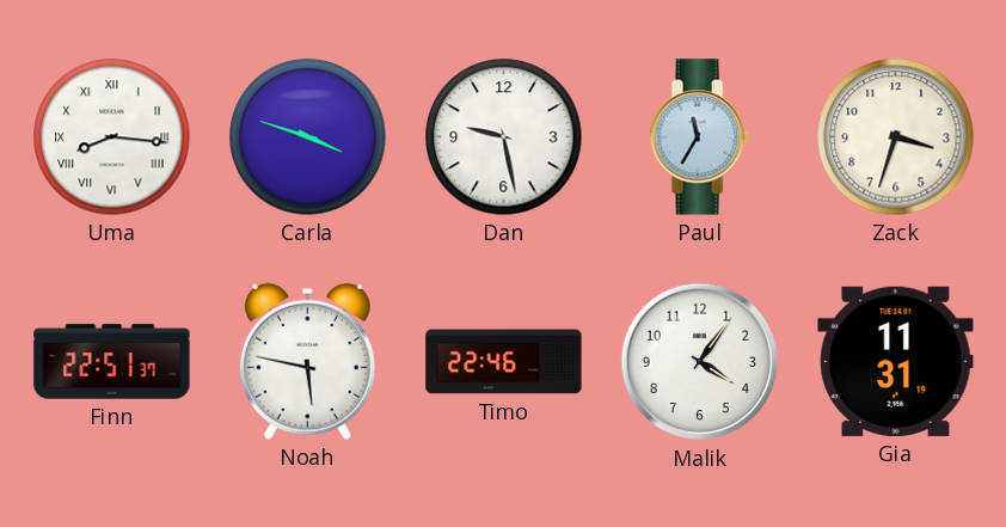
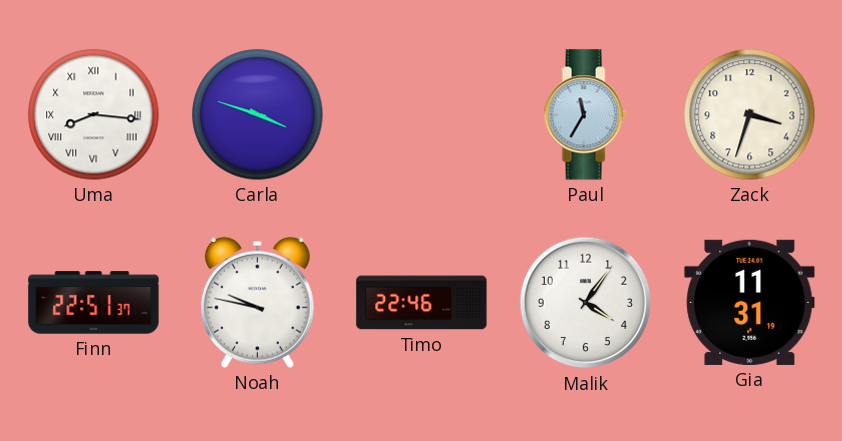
Dan: 9:28 -> none (504, 137)
Noah: 5:47 -> 9:47 (257, 302)
